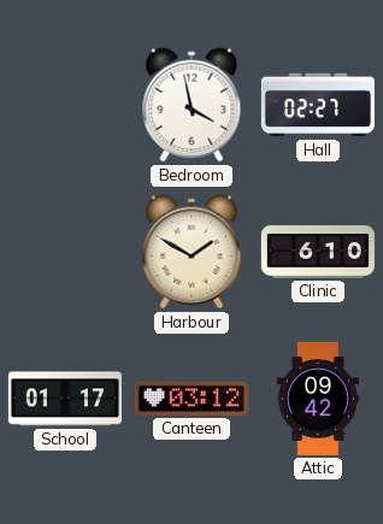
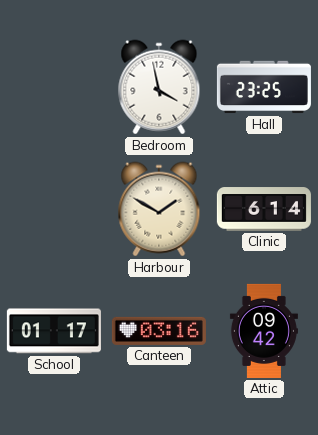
Hall: 02:27 -> 23:25 (264, 87)
Clinic: 6:10 -> 6:14 (264, 209)
Canteen: 03:12 -> 03:16 (159, 331)
